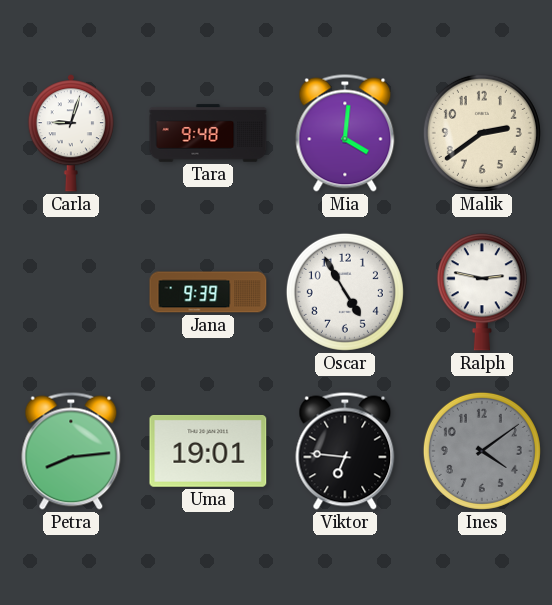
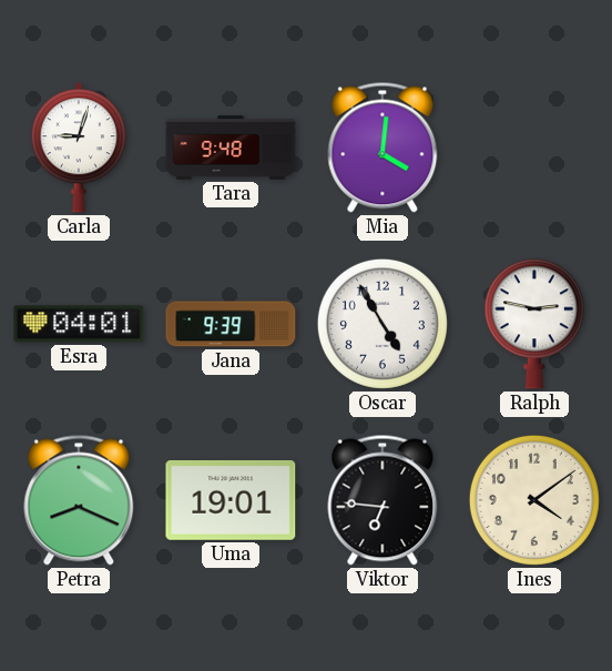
Malik: 2:39 -> none (482, 133)
Esra: none -> 04:01 (79, 324)
Petra: 8:14 -> 8:19 (79, 500)
Ines dial: grey -> cream (534, 500)
